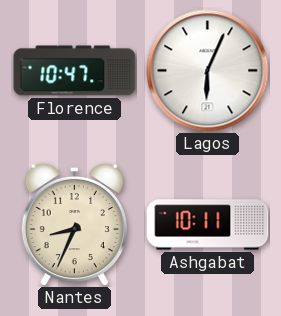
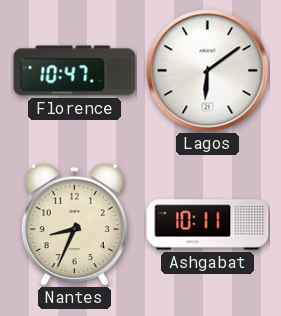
Lagos: 6:04 -> 6:09 (208, 71)
